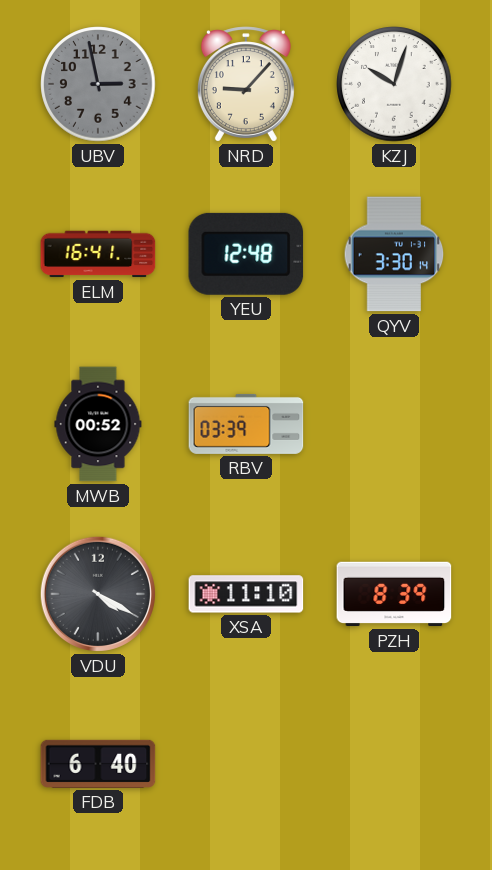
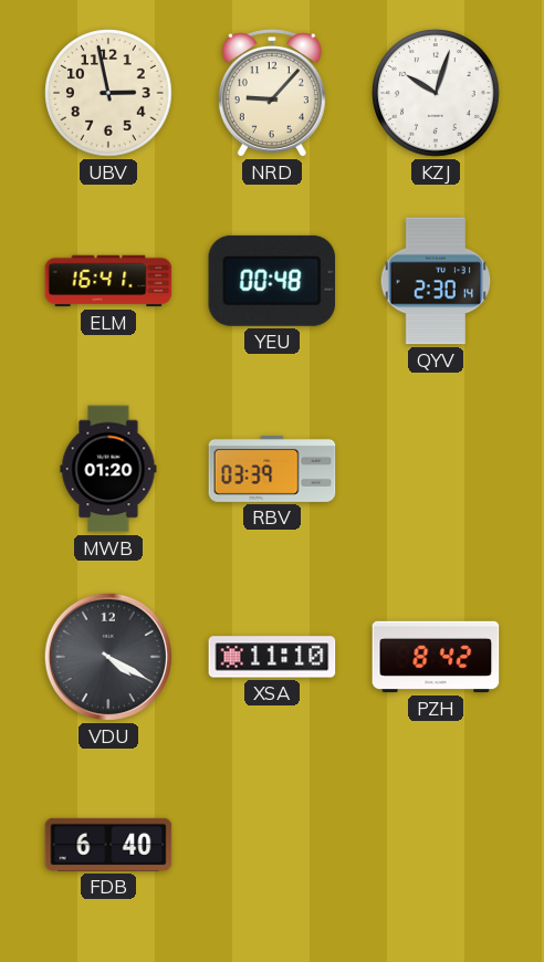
UBV dial: grey -> cream (108, 93)
YEU: 12:48 -> 00:48 (272, 281)
QYV: 3:30 -> 2:30 (436, 281)
MWB: 00:52 -> 01:20 (108, 469)
PZH: 8:39 -> 8:42 (436, 657)
